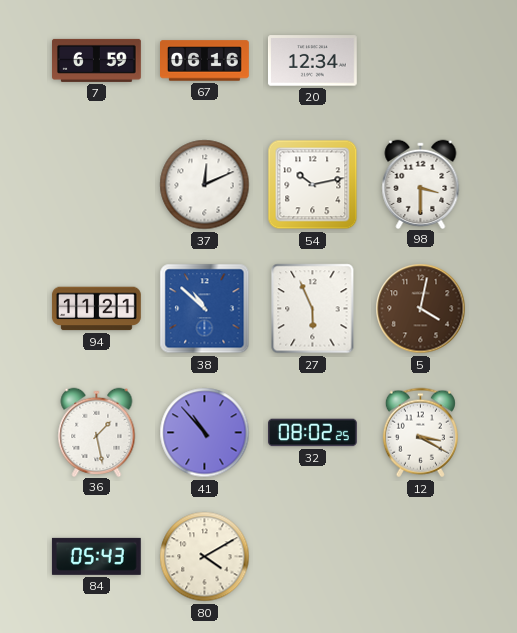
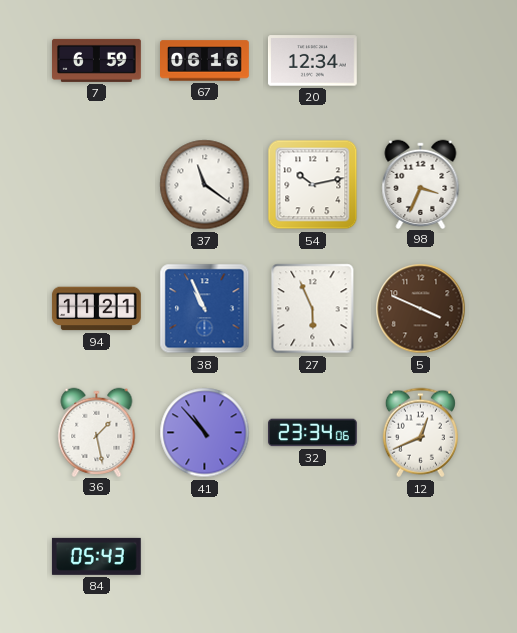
37: 12:11 -> 11:21 (205, 185)
98: 3:30 -> 3:34 (421, 184)
38: 10:52 -> 10:56 (205, 309)
5: 4:02 -> 3:49 (421, 309)
32: 08:02 -> 23:34 (313, 433)
12: 3:20 -> 12:41 (420, 433)
80: 4:10 -> none (205, 557)
